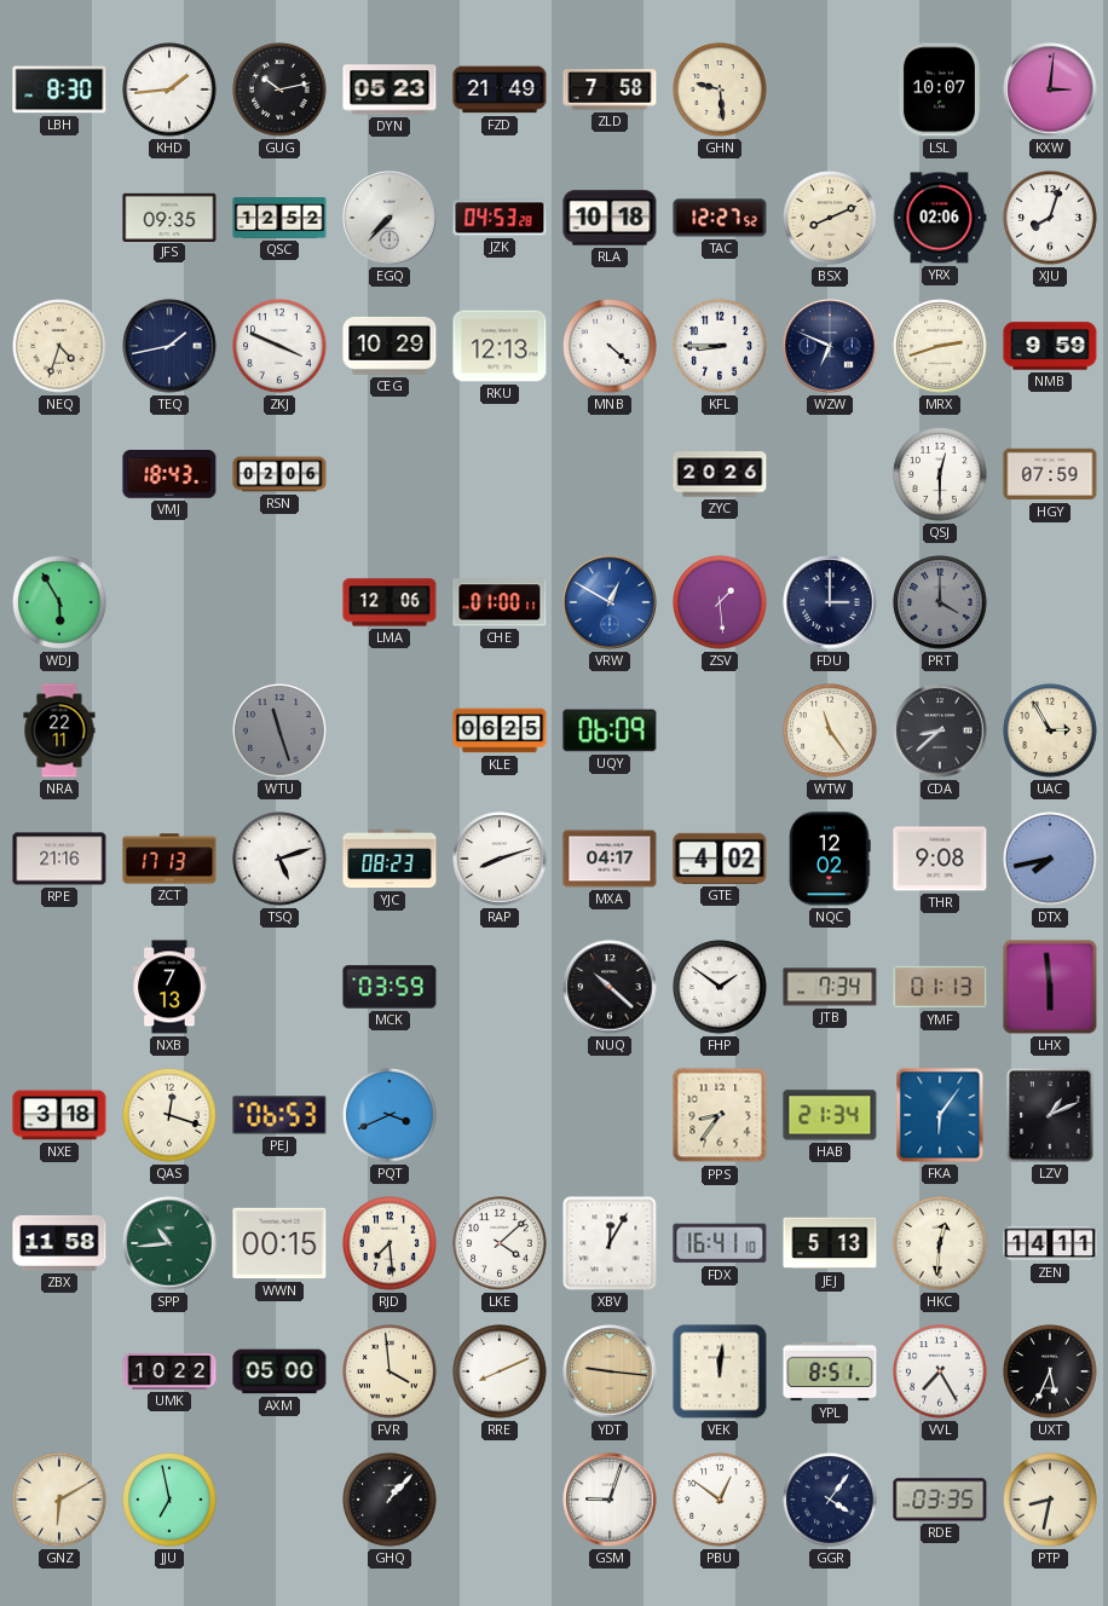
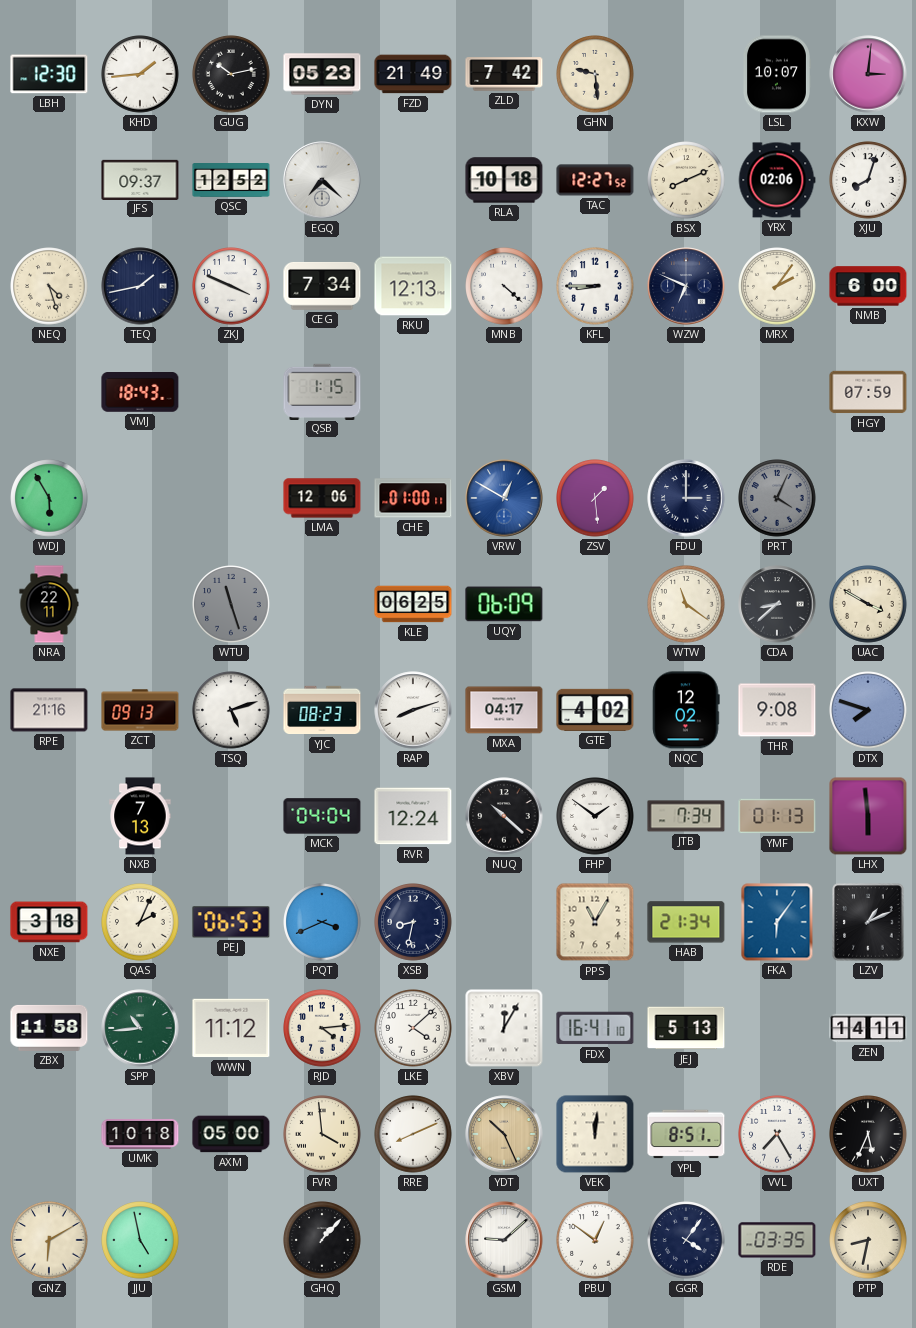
LBH: 8:30 -> 12:30 (49, 74)
ZLD: 7:58 -> 7:42 (504, 74)
JFS: 09:35 -> 09:37 (140, 179)
EGQ: 7:37 -> 7:22 (322, 180)
JZK: 04:53 -> none (500, 218)
NEQ: 4:33 -> 4:27 (49, 286)
CEG: 10:29 -> 7:34 (322, 286)
MRX: 2:42 -> 2:06 (777, 286)
NMB: 9:59 -> 6:00 (868, 286)
RSN: 02:06 -> none (279, 474)
QSB: none -> 1:15 (322, 391)
ZYC: 20:26 -> none (720, 474)
QSJ: 12:30 -> none (940, 474)
PRT: 4:00 -> 4:04 (777, 498)
WTW: 11:24 -> 11:21 (686, 604)
UAC: 2:55 -> 3:50 (868, 604)
ZCT: 17:13 -> 09:13 (140, 710)
DTX: 7:43 -> 7:48 (868, 710)
MCK: 03:59 -> 04:04 (322, 816)
RVR: none -> 12:24 (413, 816)
QAS: 12:18 -> 2:04 (140, 922)
XSB: none -> 8:32 (413, 922)
PPS: 8:36 -> 11:05 (595, 922)
WWN: 00:15 -> 11:12 (231, 1028)
RJD: 7:29 -> 4:14 (322, 1028)
HKC: 12:31 -> none (940, 1243)
UMK: 10:22 -> 10:18 (140, 1134)
YDT: 9:16 -> 10:26 (504, 1134)
JJU: 6:58 -> 4:58 (140, 1240)
GSM: 9:03 -> 9:08 (504, 1240)
